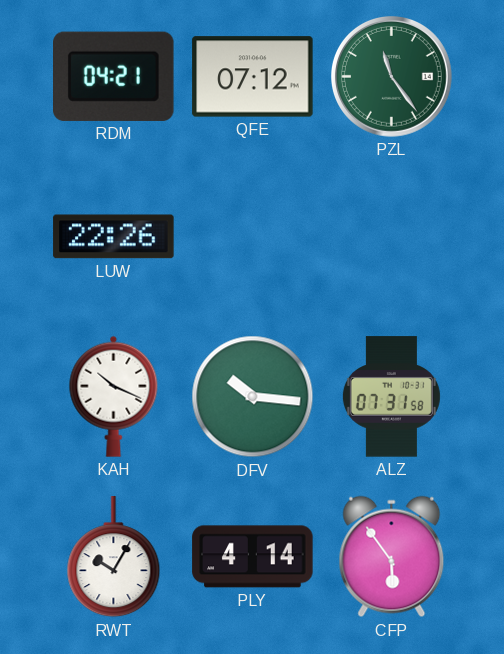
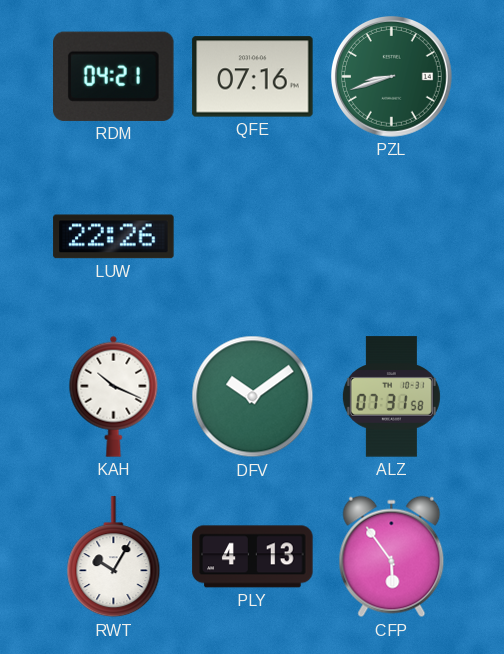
QFE: 07:12 -> 07:16 (253, 77)
PZL: 11:24 -> 8:42 (392, 77)
DFV: 10:16 -> 10:09 (253, 397)
PLY: 4:14 -> 4:13 (253, 557)
